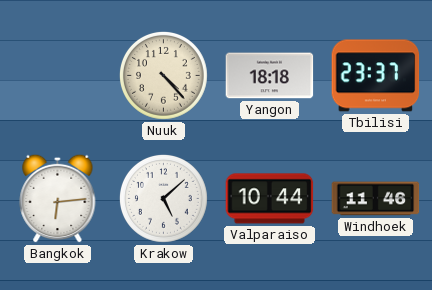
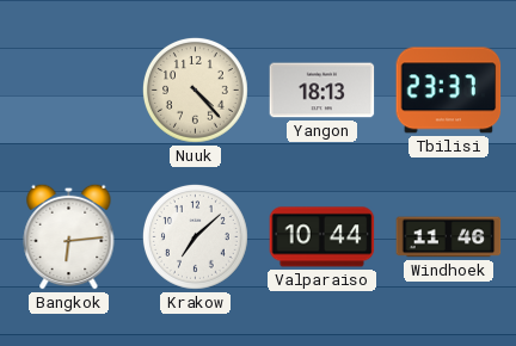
Yangon: 18:18 -> 18:13 (322, 91)
Krakow: 5:08 -> 7:08 (195, 236)
